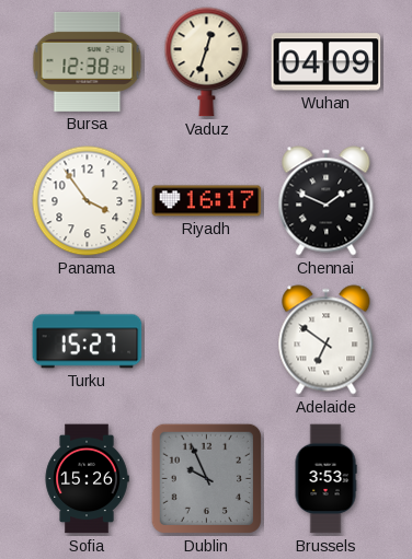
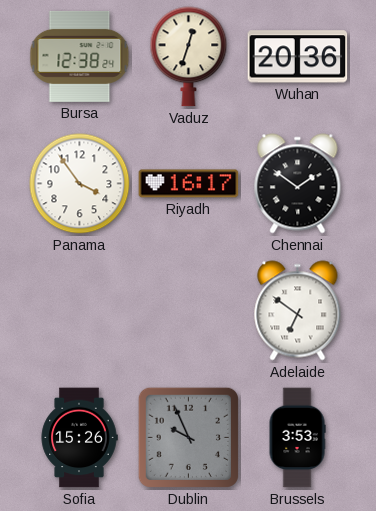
Wuhan: 04:09 -> 20:36 (298, 57)
Chennai: 1:49 -> 1:51 (298, 184)
Turku: 15:27 -> none (88, 340)
